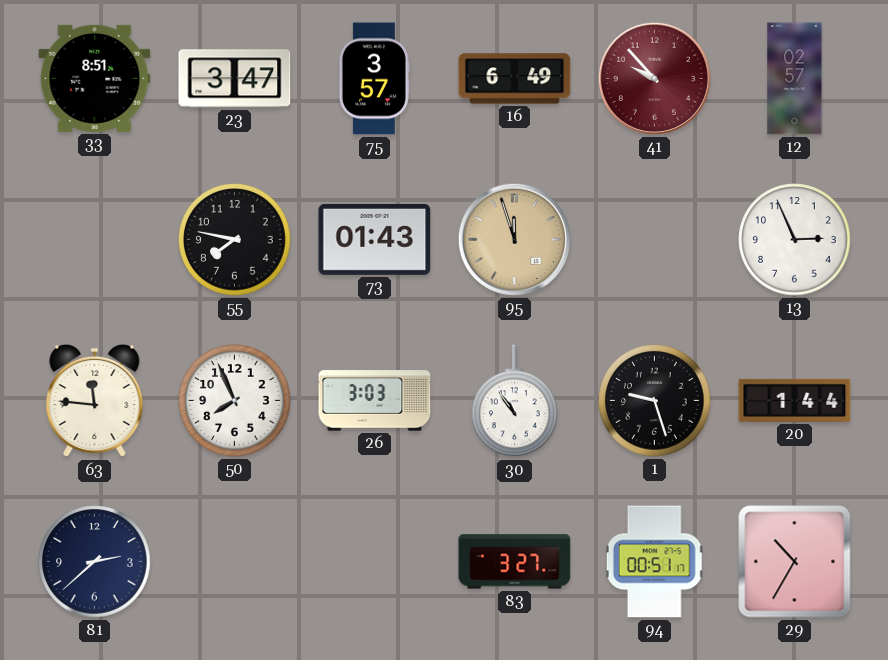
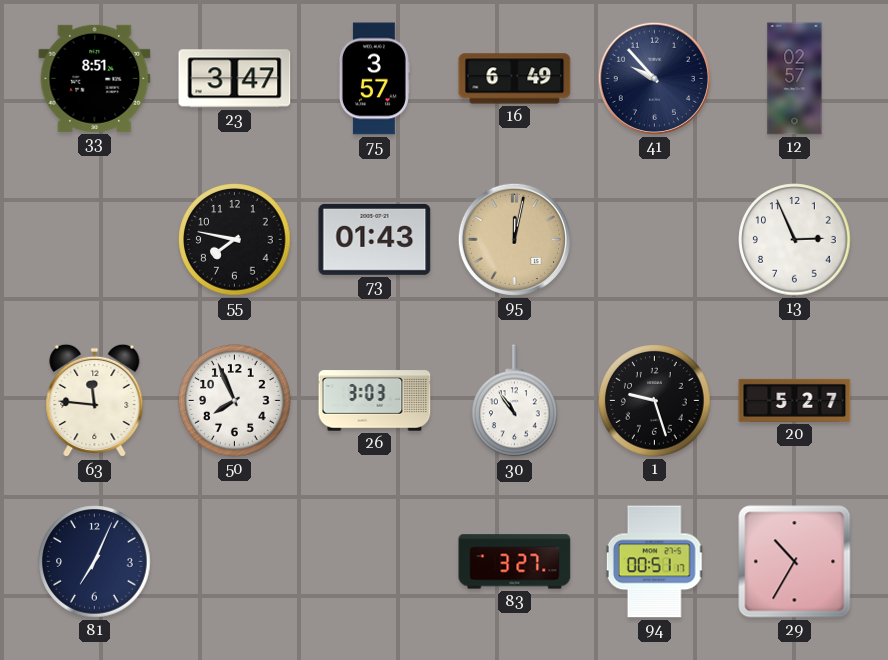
41 dial: burgundy -> navy (654, 78)
95: 11:57 -> 12:02 (514, 239)
20: 1:44 -> 5:27 (795, 400)
81: 2:38 -> 7:04 (95, 562)
